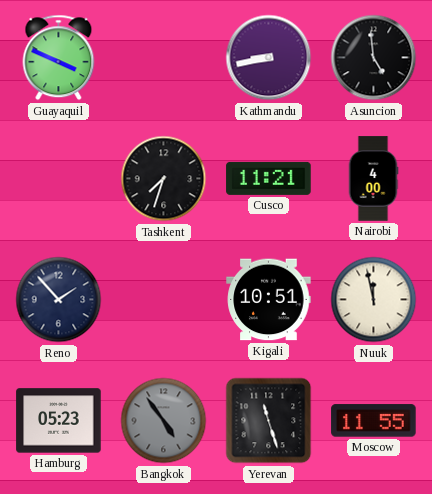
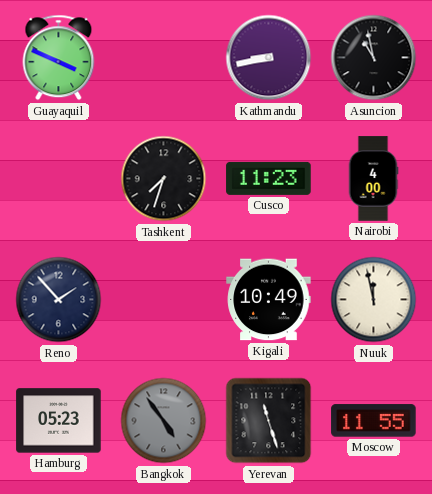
Asuncion: 4:59 -> 10:58 (374, 58)
Cusco: 11:21 -> 11:23 (269, 178)
Kigali: 10:51 -> 10:49 (269, 300)
